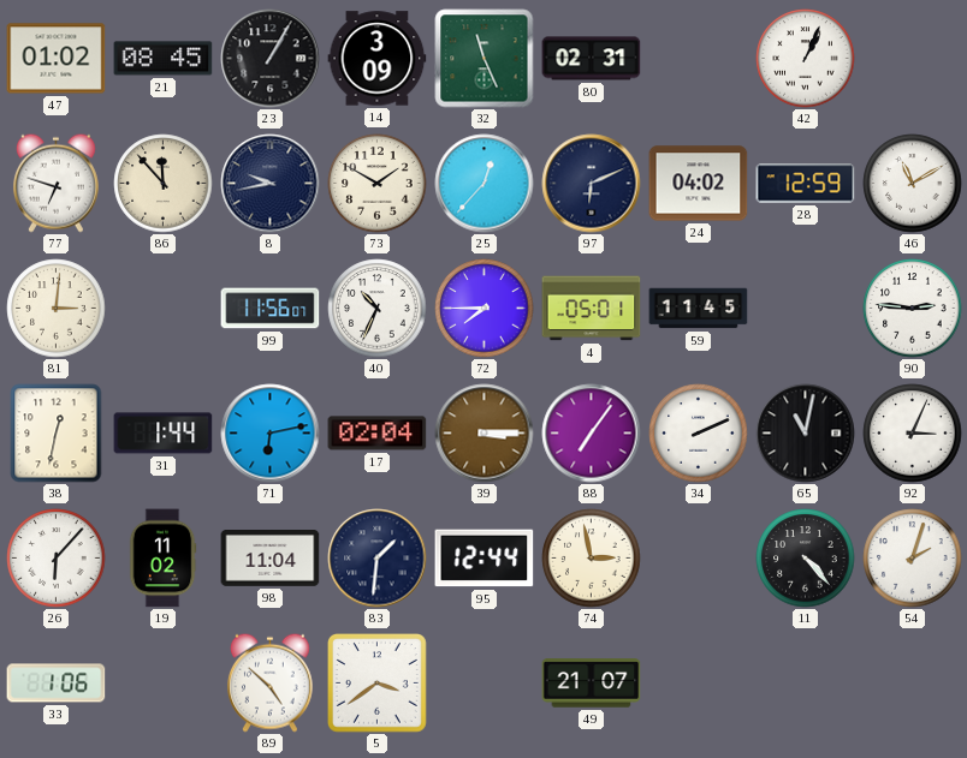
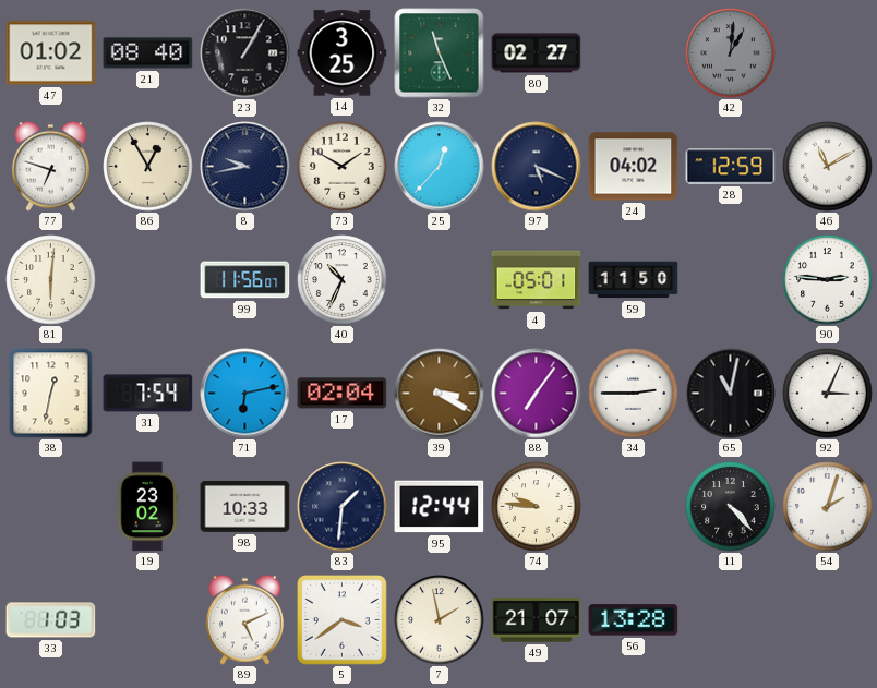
21: 08:45 -> 08:40 (148, 53)
14: 3:09 -> 3:25 (343, 53)
80: 02:31 -> 02:27 (537, 53)
42: 1:04 -> 1:01 (731, 53)
42 dial: white -> grey (731, 53)
86: 11:53 -> 12:55 (148, 167)
97: 6:11 -> 5:19 (537, 167)
81: 3:01 -> 6:01 (51, 280)
72: 7:45 -> none (485, 309)
59: 11:45 -> 11:50 (634, 280)
31: 1:44 -> 7:54 (148, 394)
39: 3:15 -> 3:20 (440, 394)
34: 2:11 -> 2:45 (634, 394)
26: 6:07 -> none (57, 559)
19: 11:02 -> 23:02 (147, 507)
98: 11:04 -> 10:33 (245, 507)
74: 2:58 -> 9:46 (537, 507)
33: 1:06 -> 1:03 (51, 620)
89: 4:52 -> 5:11 (244, 619)
7: none -> 1:58 (440, 620)
56: none -> 13:28 (634, 620)
